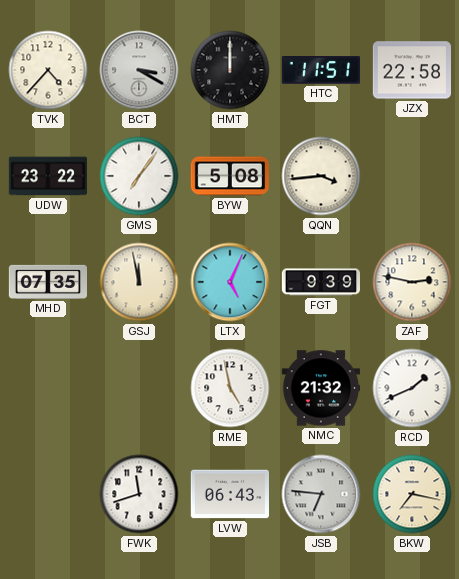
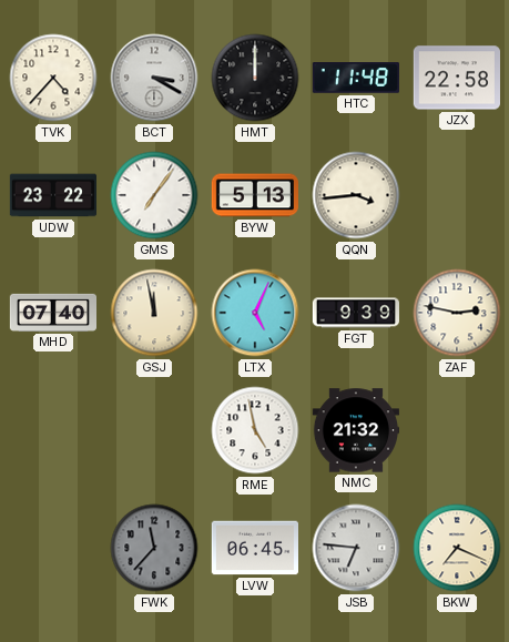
HTC: 11:51 -> 11:48 (355, 78)
BYW: 5:08 -> 5:13 (254, 195)
MHD: 07:35 -> 07:40 (52, 313)
RCD: 1:41 -> none (412, 388)
FWK: 11:42 -> 11:37 (154, 548)
FWK dial: white -> grey (154, 548)
LVW: 06:43 -> 06:45 (254, 548)
BKW: 7:17 -> 7:19 (457, 548)
